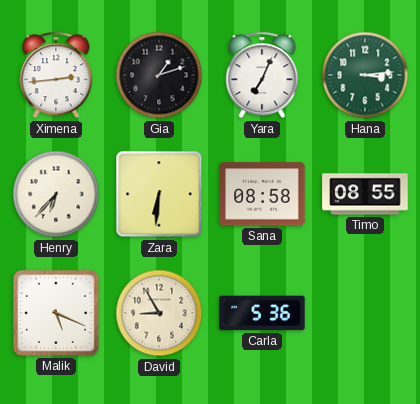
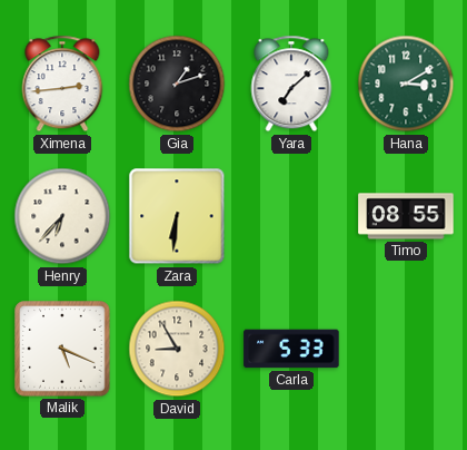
Yara: 7:04 -> 7:08 (291, 84)
Hana: 3:14 -> 3:10 (406, 84)
Sana: 08:58 -> none (262, 194)
Carla: 5:36 -> 5:33 (291, 349)
